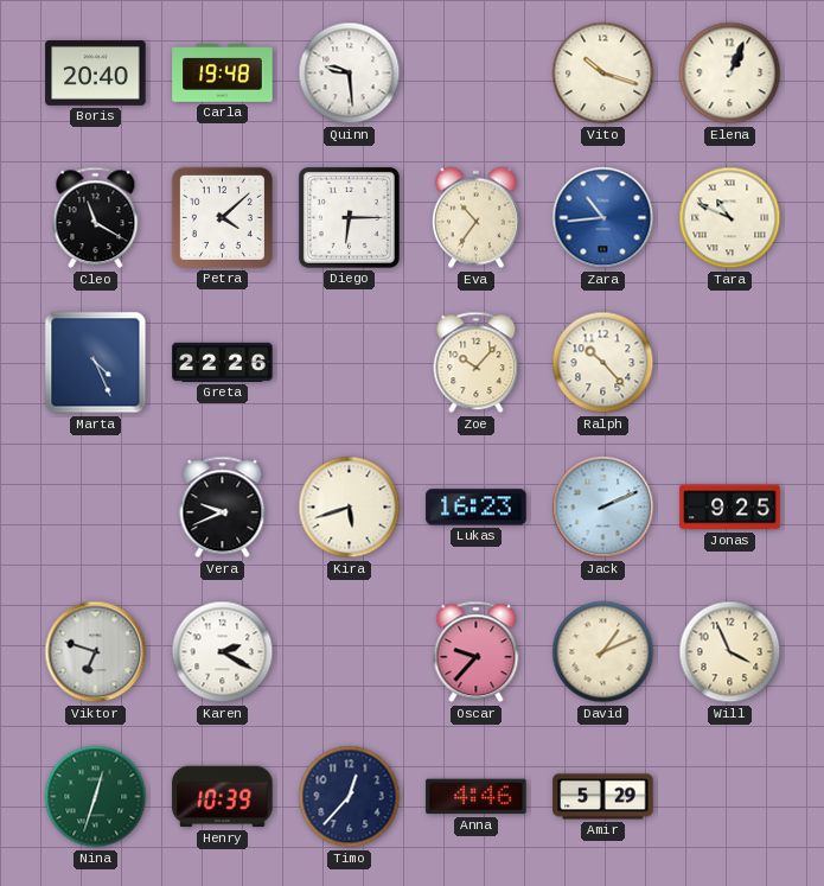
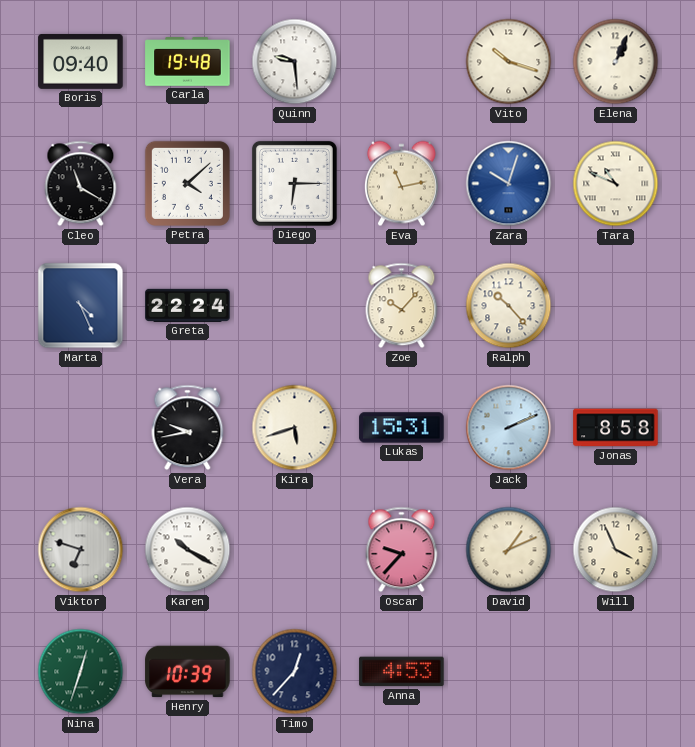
Boris: 20:40 -> 09:40 (81, 61)
Eva: 10:36 -> 11:13 (401, 184)
Zara: 10:44 -> 10:03 (509, 184)
Greta: 22:26 -> 22:24 (188, 305)
Vera: 9:41 -> 9:43 (188, 428)
Lukas: 16:23 -> 15:31 (402, 428)
Jonas: 9:25 -> 8:58 (616, 428)
Karen: 2:20 -> 10:20 (188, 550)
Anna: 4:46 -> 4:53 (402, 672)
Amir: 5:29 -> none (603, 797)
